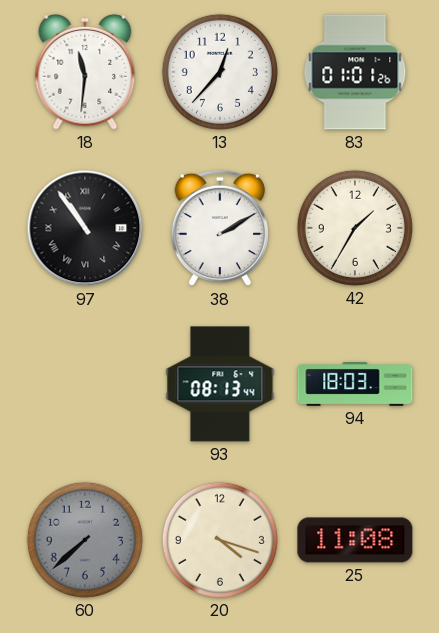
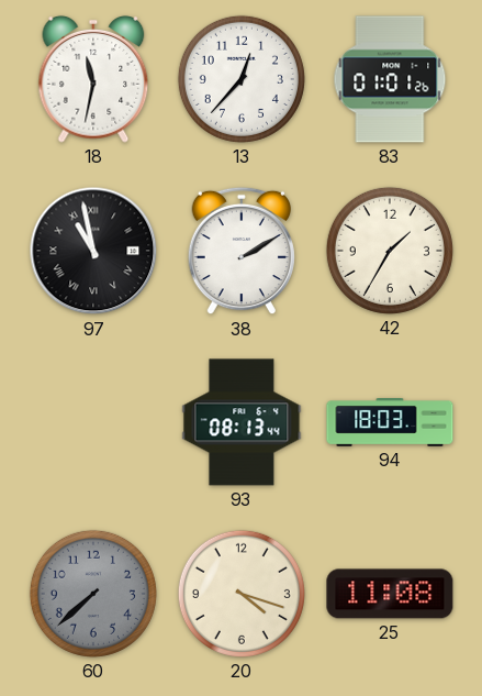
18: 11:31 -> 11:32 (93, 79)
97: 10:54 -> 10:58 (93, 251)
